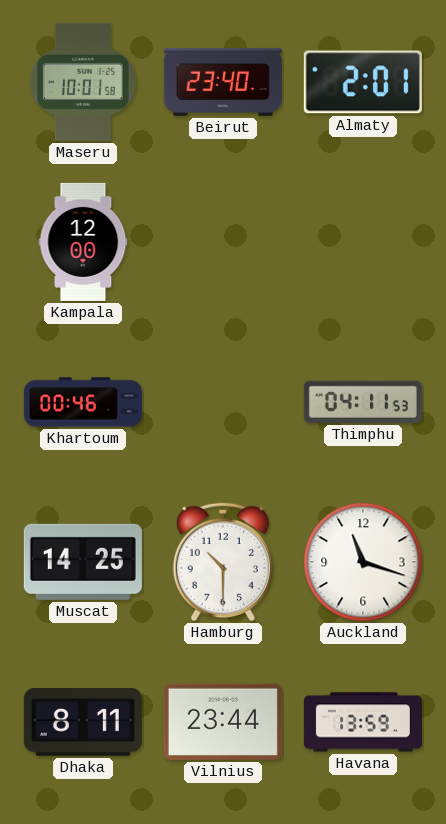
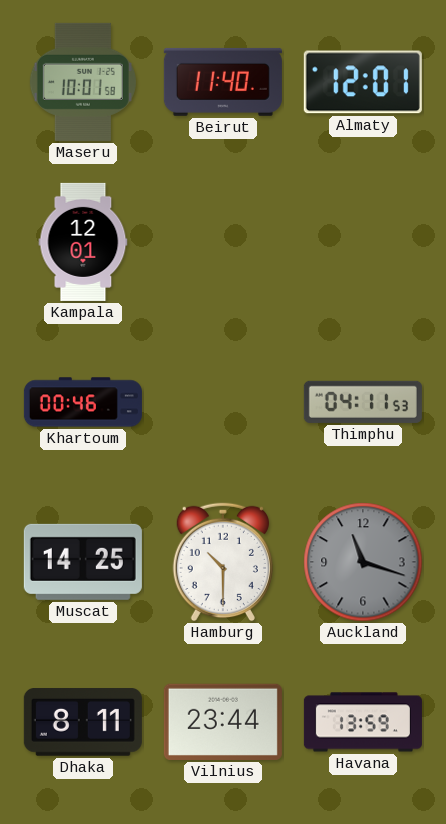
Beirut: 23:40 -> 11:40 (223, 82)
Almaty: 2:01 -> 12:01 (363, 82)
Kampala: 12:00 -> 12:01 (83, 242)
Auckland dial: white -> grey (363, 562)
